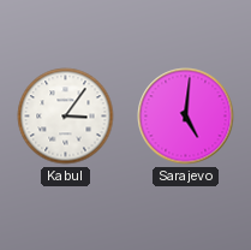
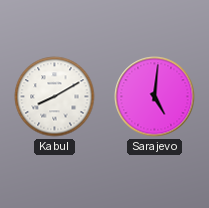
Kabul: 3:06 -> 8:10 (55, 97)
